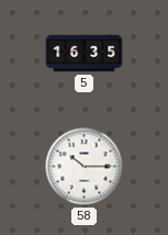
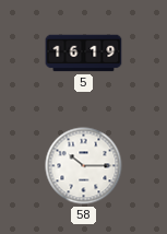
5: 16:35 -> 16:19 (84, 54)
